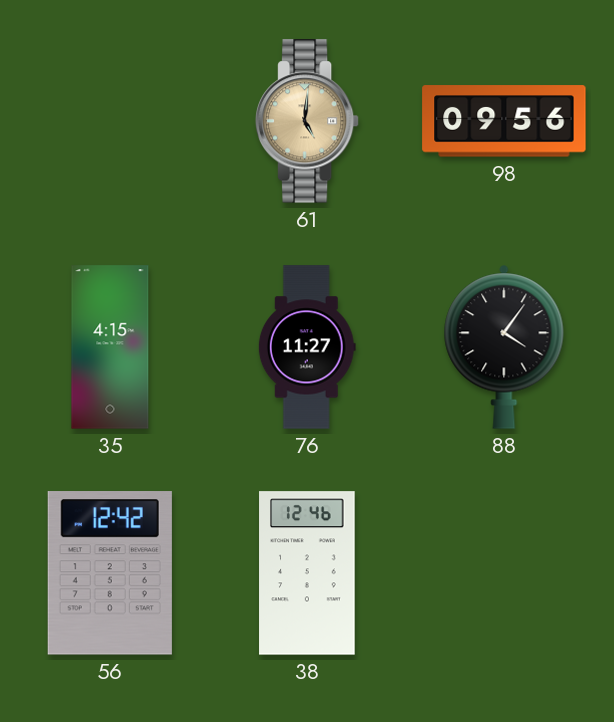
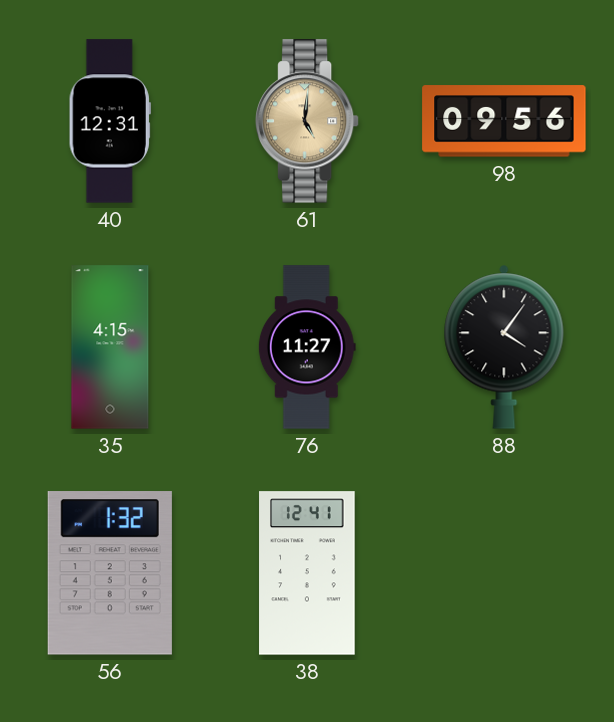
40: none -> 12:31 (110, 121)
56: 12:42 -> 1:32 (110, 573)
38: 12:46 -> 12:41 (307, 573)
